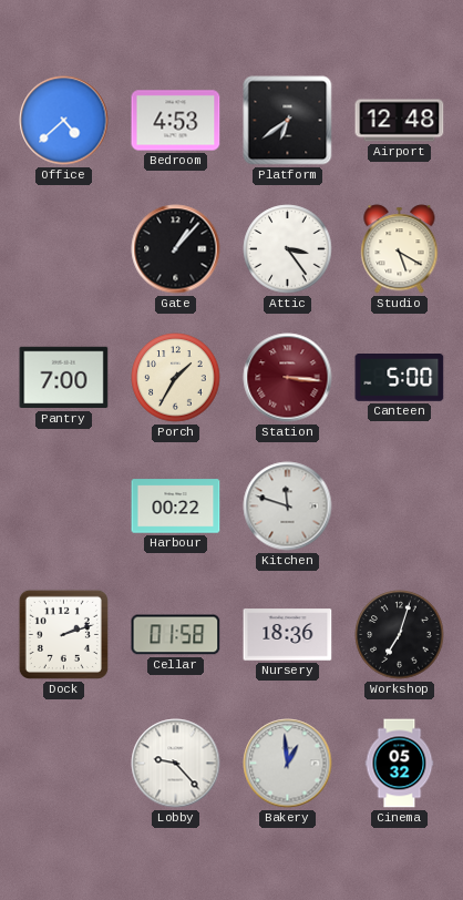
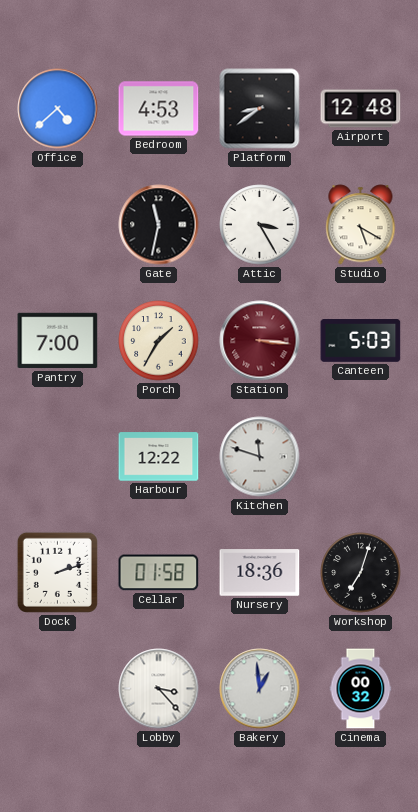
Platform: 6:39 -> 8:39 (260, 109)
Gate: 1:07 -> 11:32 (159, 225)
Attic: 3:24 -> 3:25 (260, 225)
Canteen: 5:00 -> 5:03 (361, 341)
Harbour: 00:22 -> 12:22 (159, 457)
Lobby: 9:23 -> 3:23 (159, 689)
Cinema: 05:32 -> 00:32 (361, 689)
